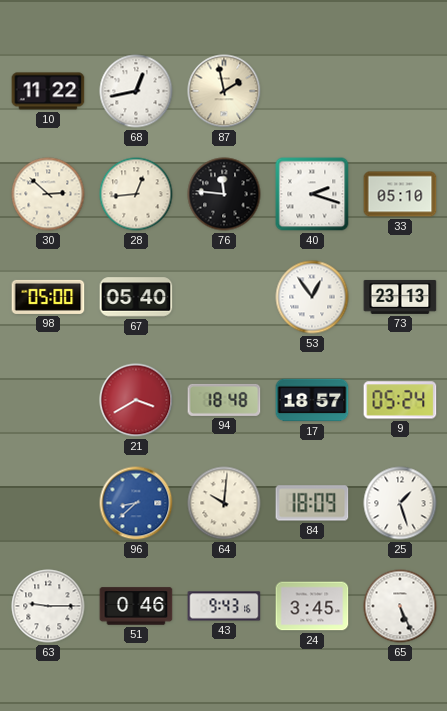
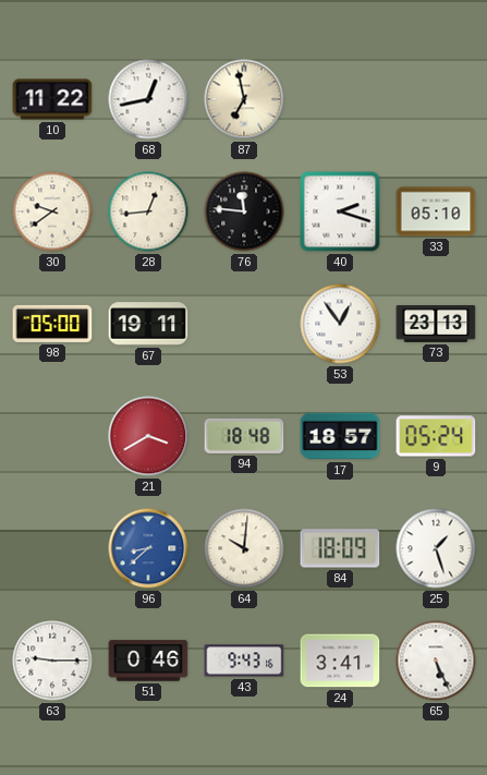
87: 1:58 -> 6:58 (244, 99)
30: 2:52 -> 9:39 (52, 211)
67: 05:40 -> 19:11 (148, 324)
24: 3:45 -> 3:41 (340, 661)
